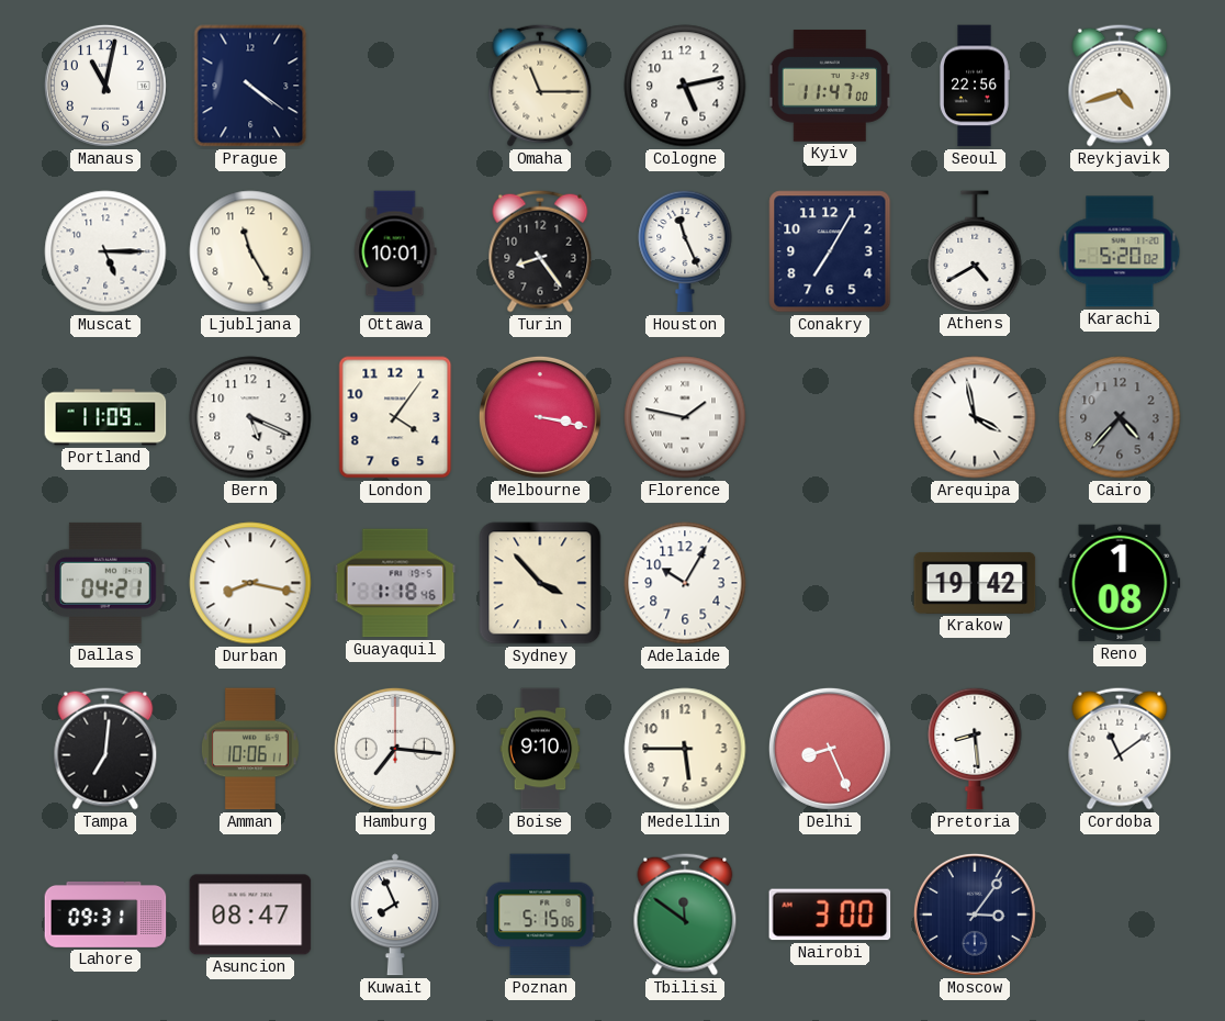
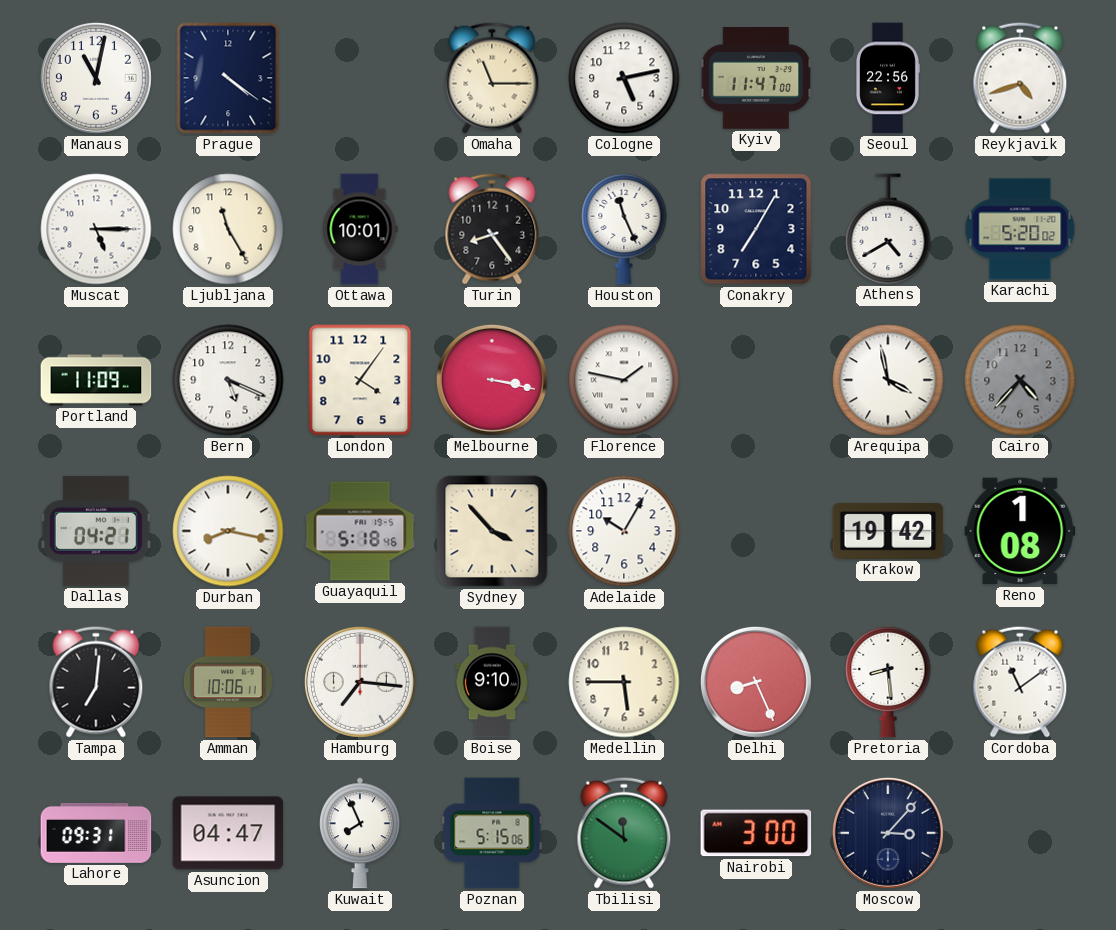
Guayaquil: 1:18 -> 5:18 (360, 531)
Asuncion: 08:47 -> 04:47 (228, 833)
Moscow: 3:06 -> 3:07 (888, 833)
